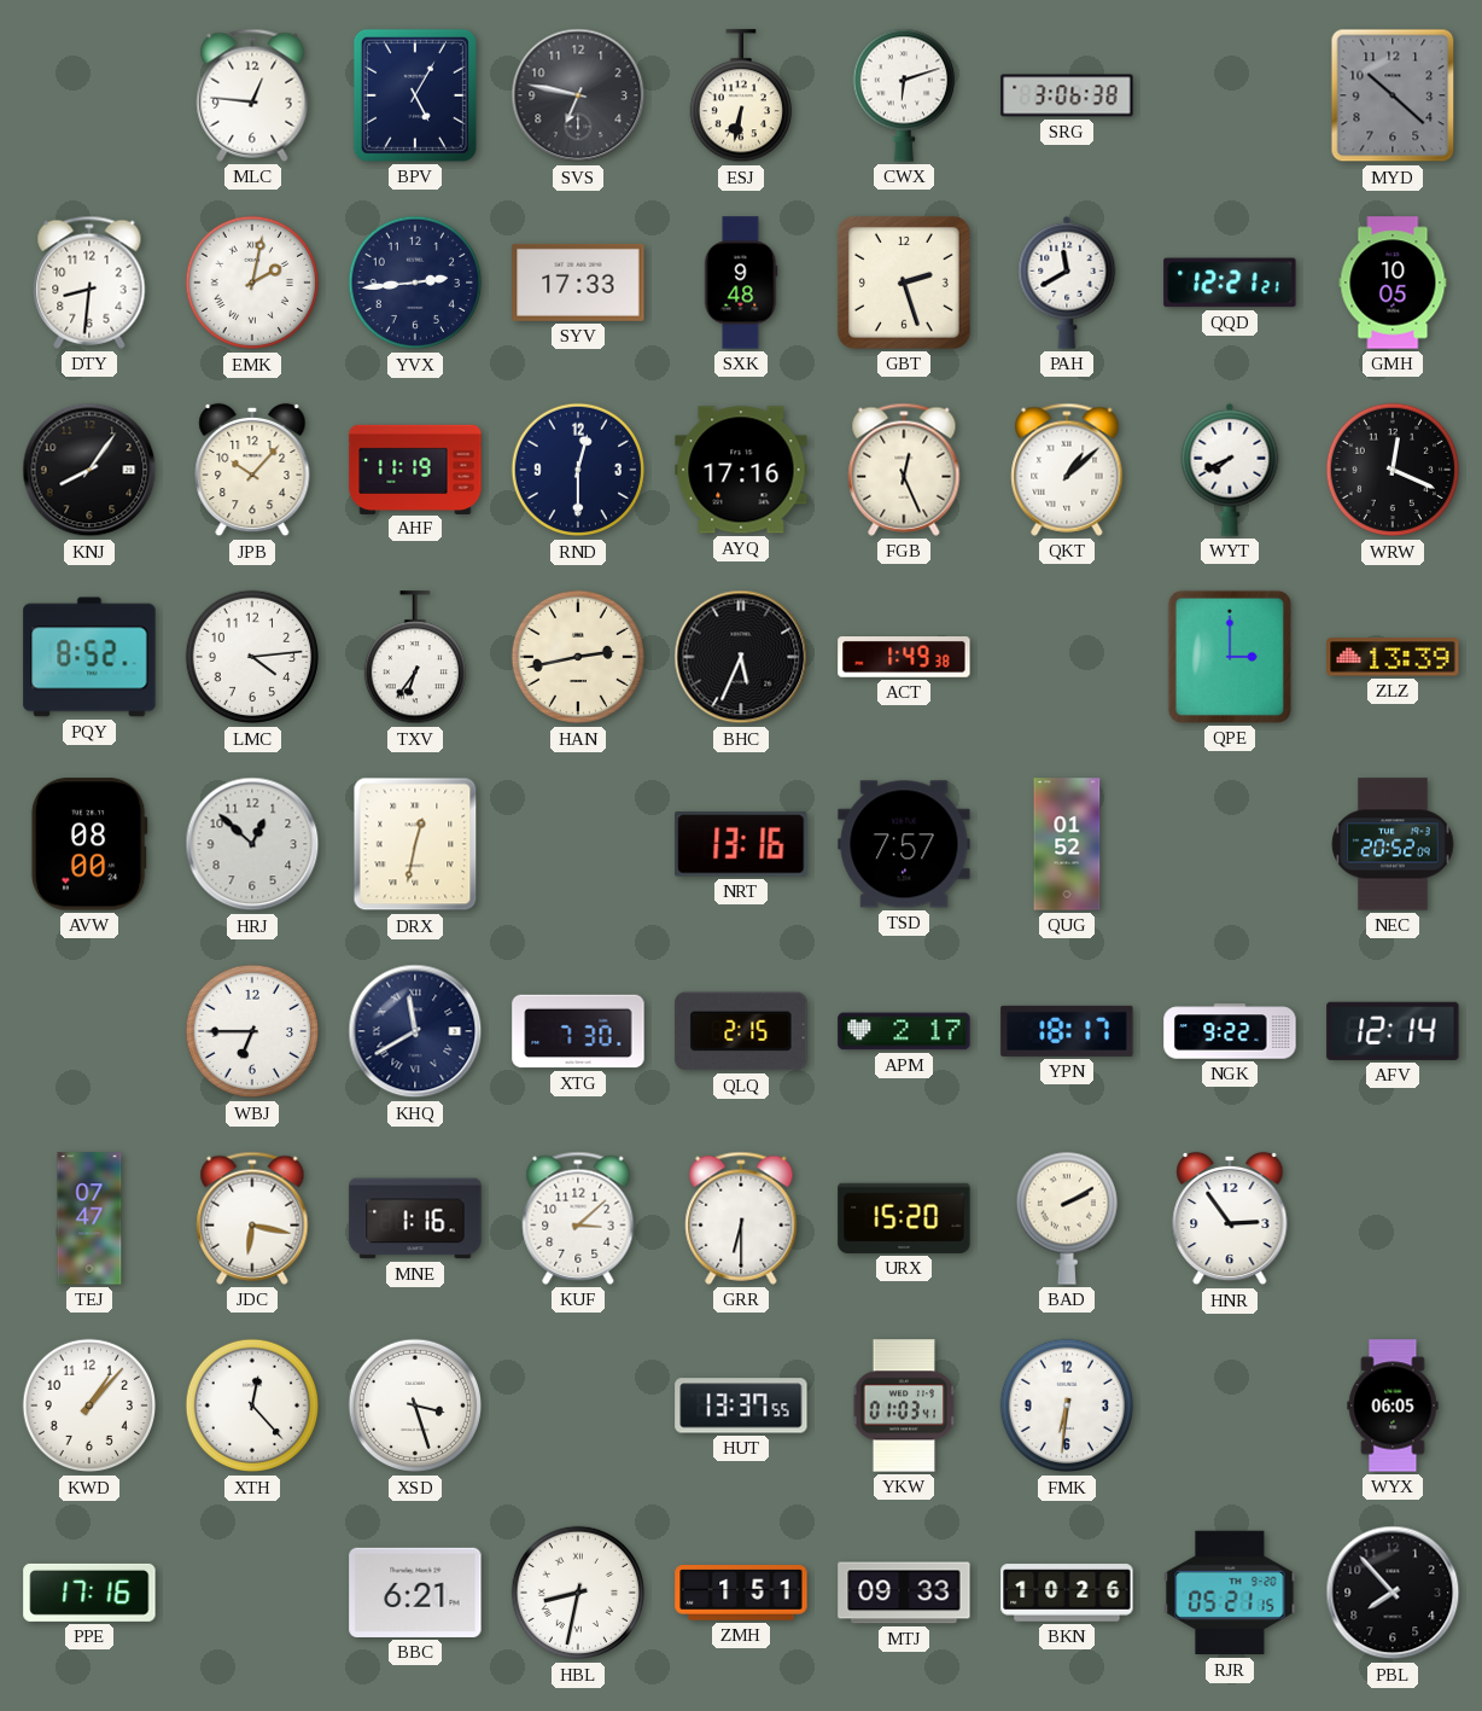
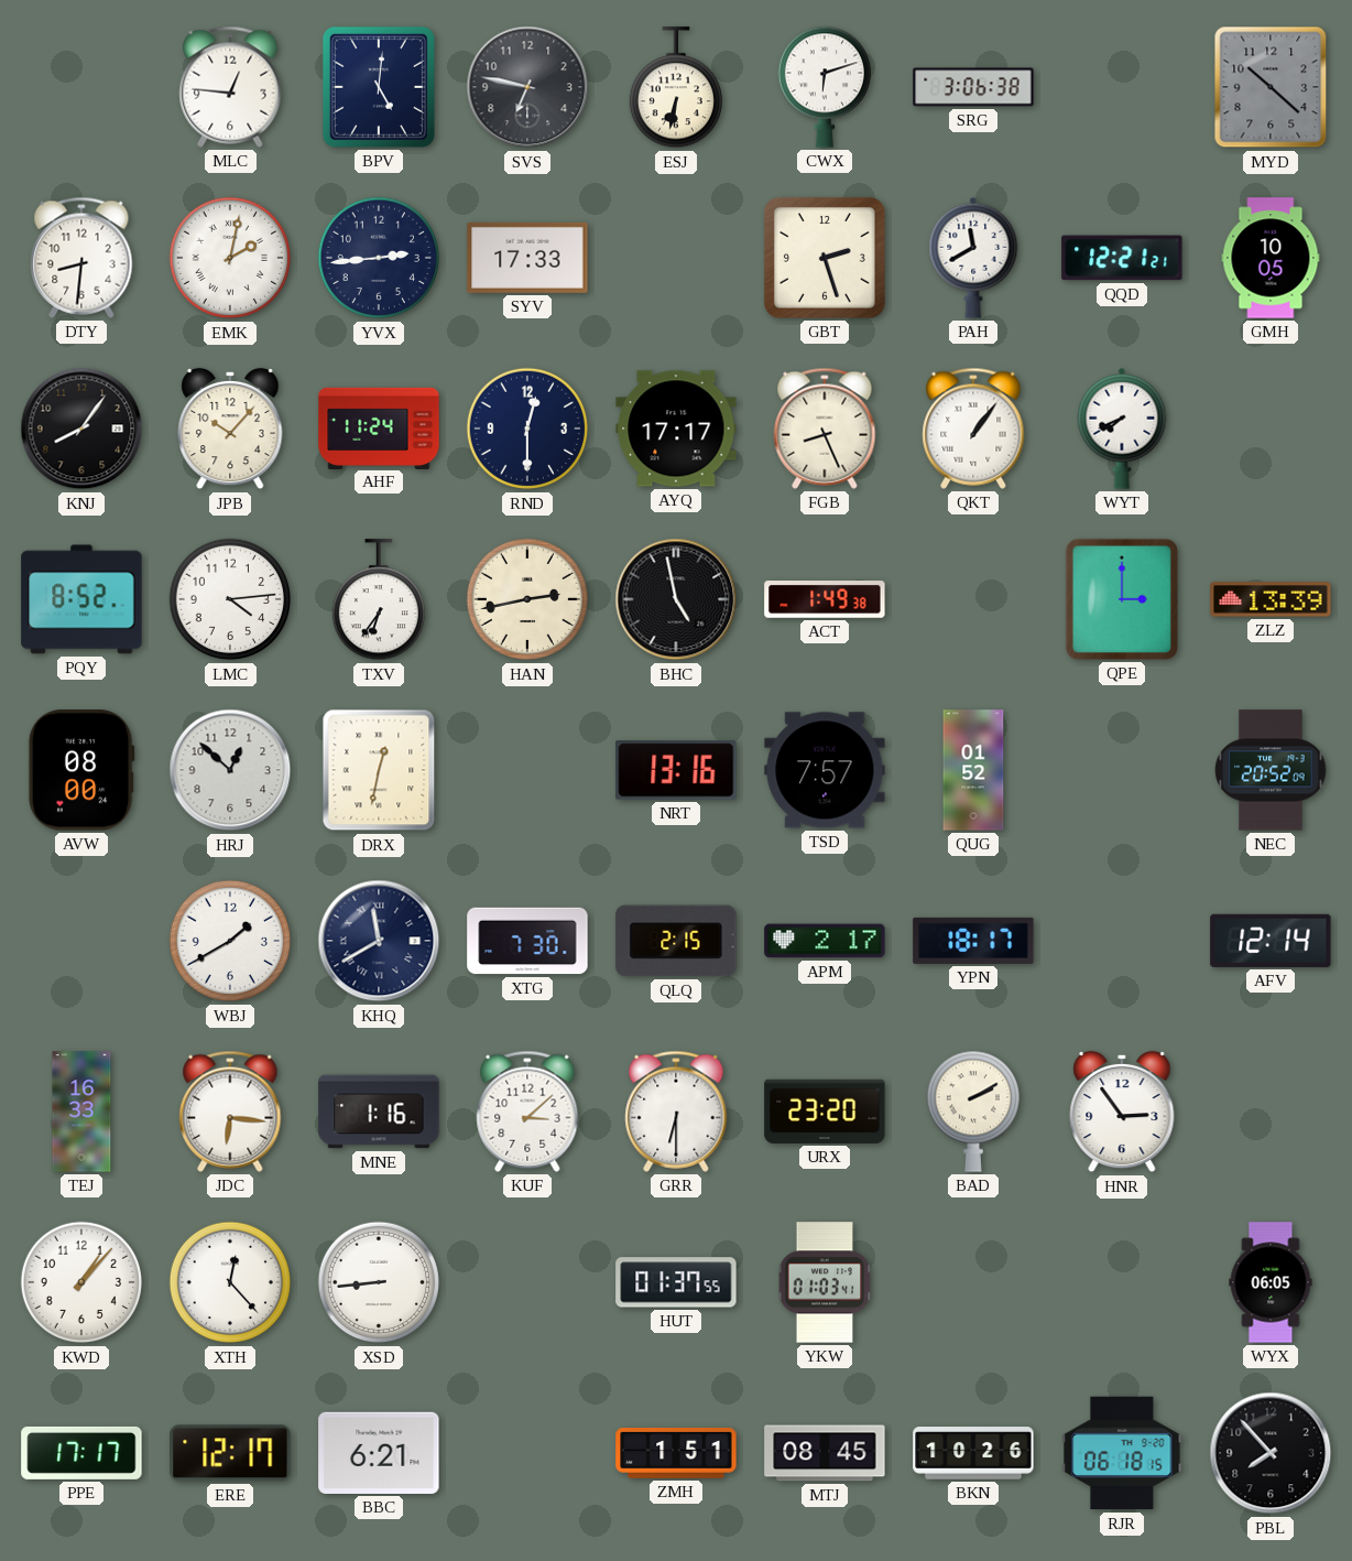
BPV: 5:05 -> 5:01 (379, 87)
SXK: 9:48 -> none (741, 283)
AHF: 11:19 -> 11:24 (379, 427)
AYQ: 17:16 -> 17:17 (676, 429)
FGB: 12:26 -> 8:26 (825, 429)
QKT: 1:08 -> 1:06 (973, 429)
WRW: 12:19 -> none (1393, 470)
BHC: 5:34 -> 4:58 (676, 599)
WBJ: 6:45 -> 1:40 (230, 941)
NGK: 9:22 -> none (1230, 1031)
TEJ: 07:47 -> 16:33 (81, 1112)
JDC: 6:17 -> 6:16 (230, 1112)
URX: 15:20 -> 23:20 (825, 1112)
XSD: 3:27 -> 8:44 (379, 1282)
HUT: 13:37 -> 01:37 (676, 1282)
FMK: 6:31 -> none (1067, 1406)
PPE: 17:16 -> 17:17 (81, 1453)
ERE: none -> 12:17 (230, 1453)
HBL: 8:32 -> none (578, 1593)
MTJ: 09:33 -> 08:45 (825, 1453)
RJR: 05:21 -> 06:18 (1122, 1453)
